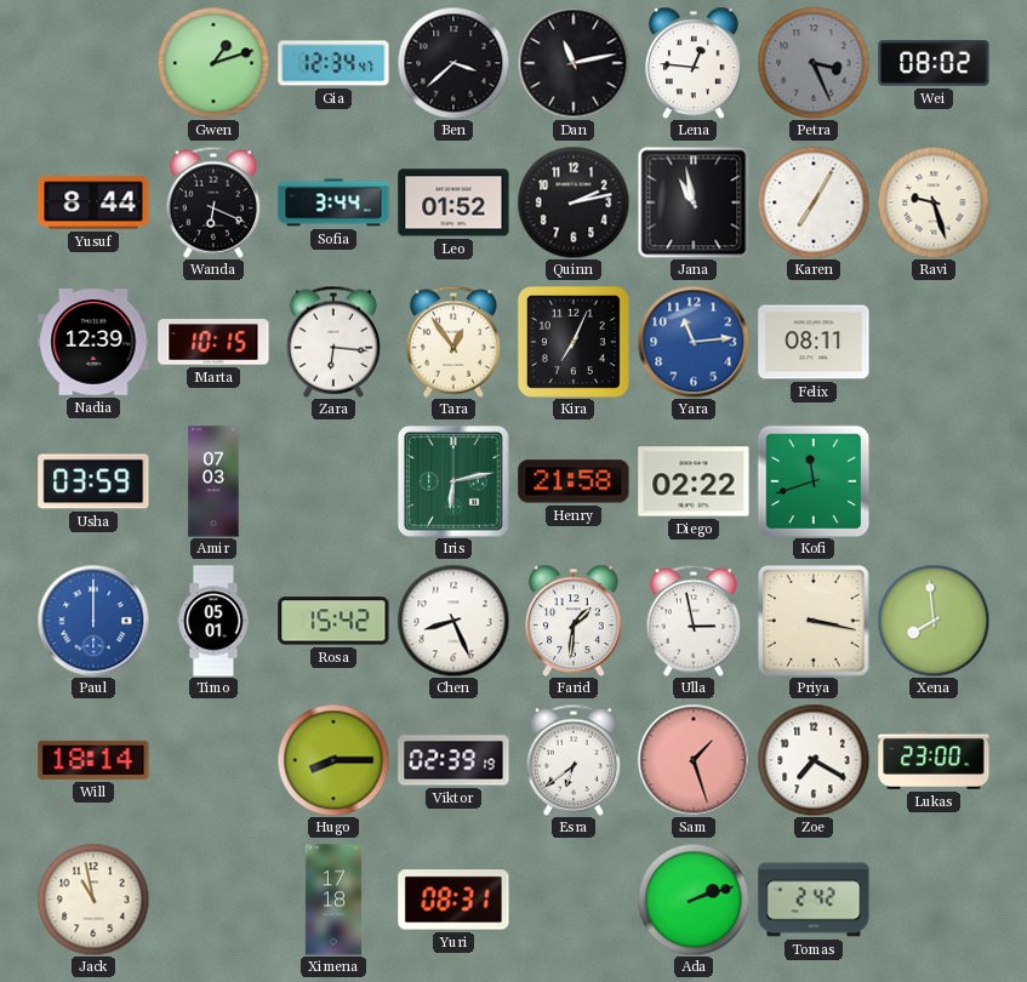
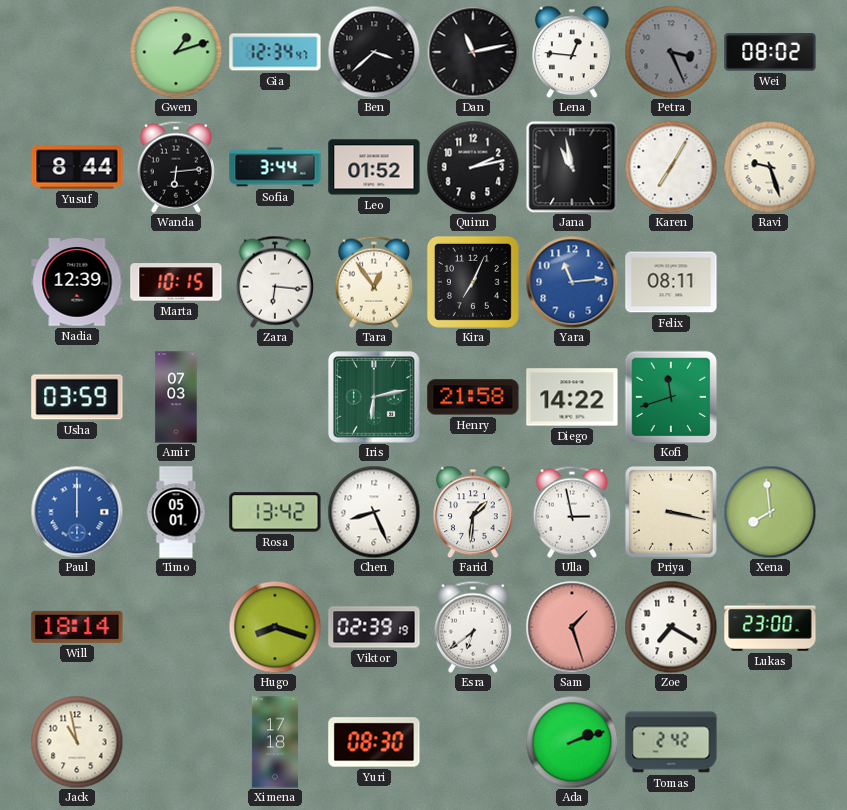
Wanda: 6:19 -> 6:14 (175, 167)
Diego: 02:22 -> 14:22 (572, 397)
Rosa: 15:42 -> 13:42 (275, 512)
Hugo: 8:15 -> 8:18 (275, 627)
Yuri: 08:31 -> 08:30 (374, 742)
